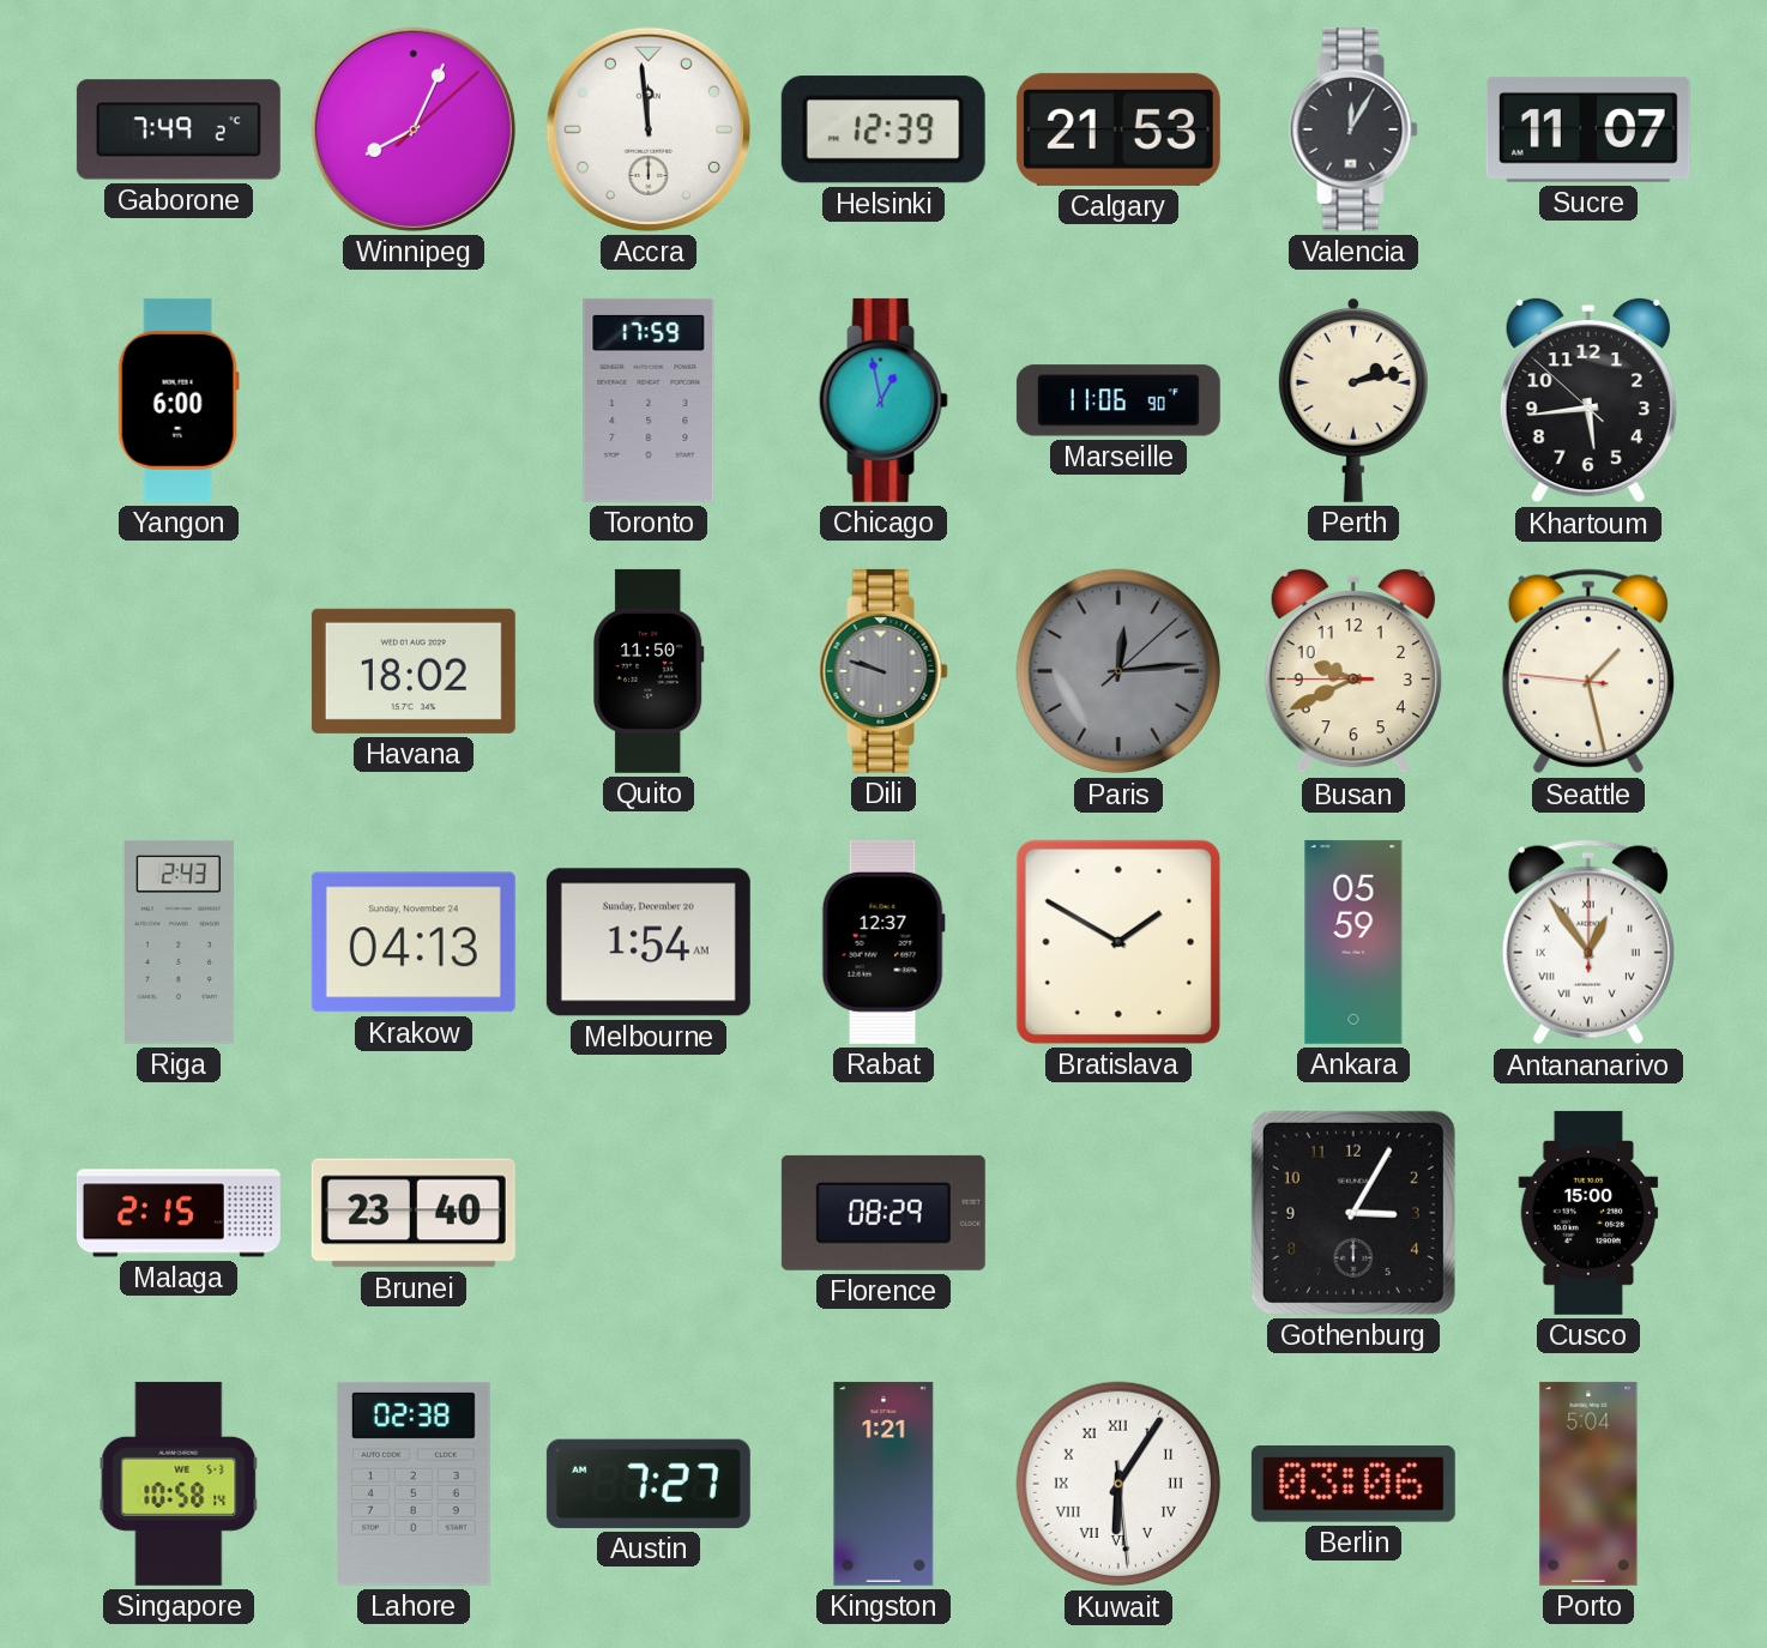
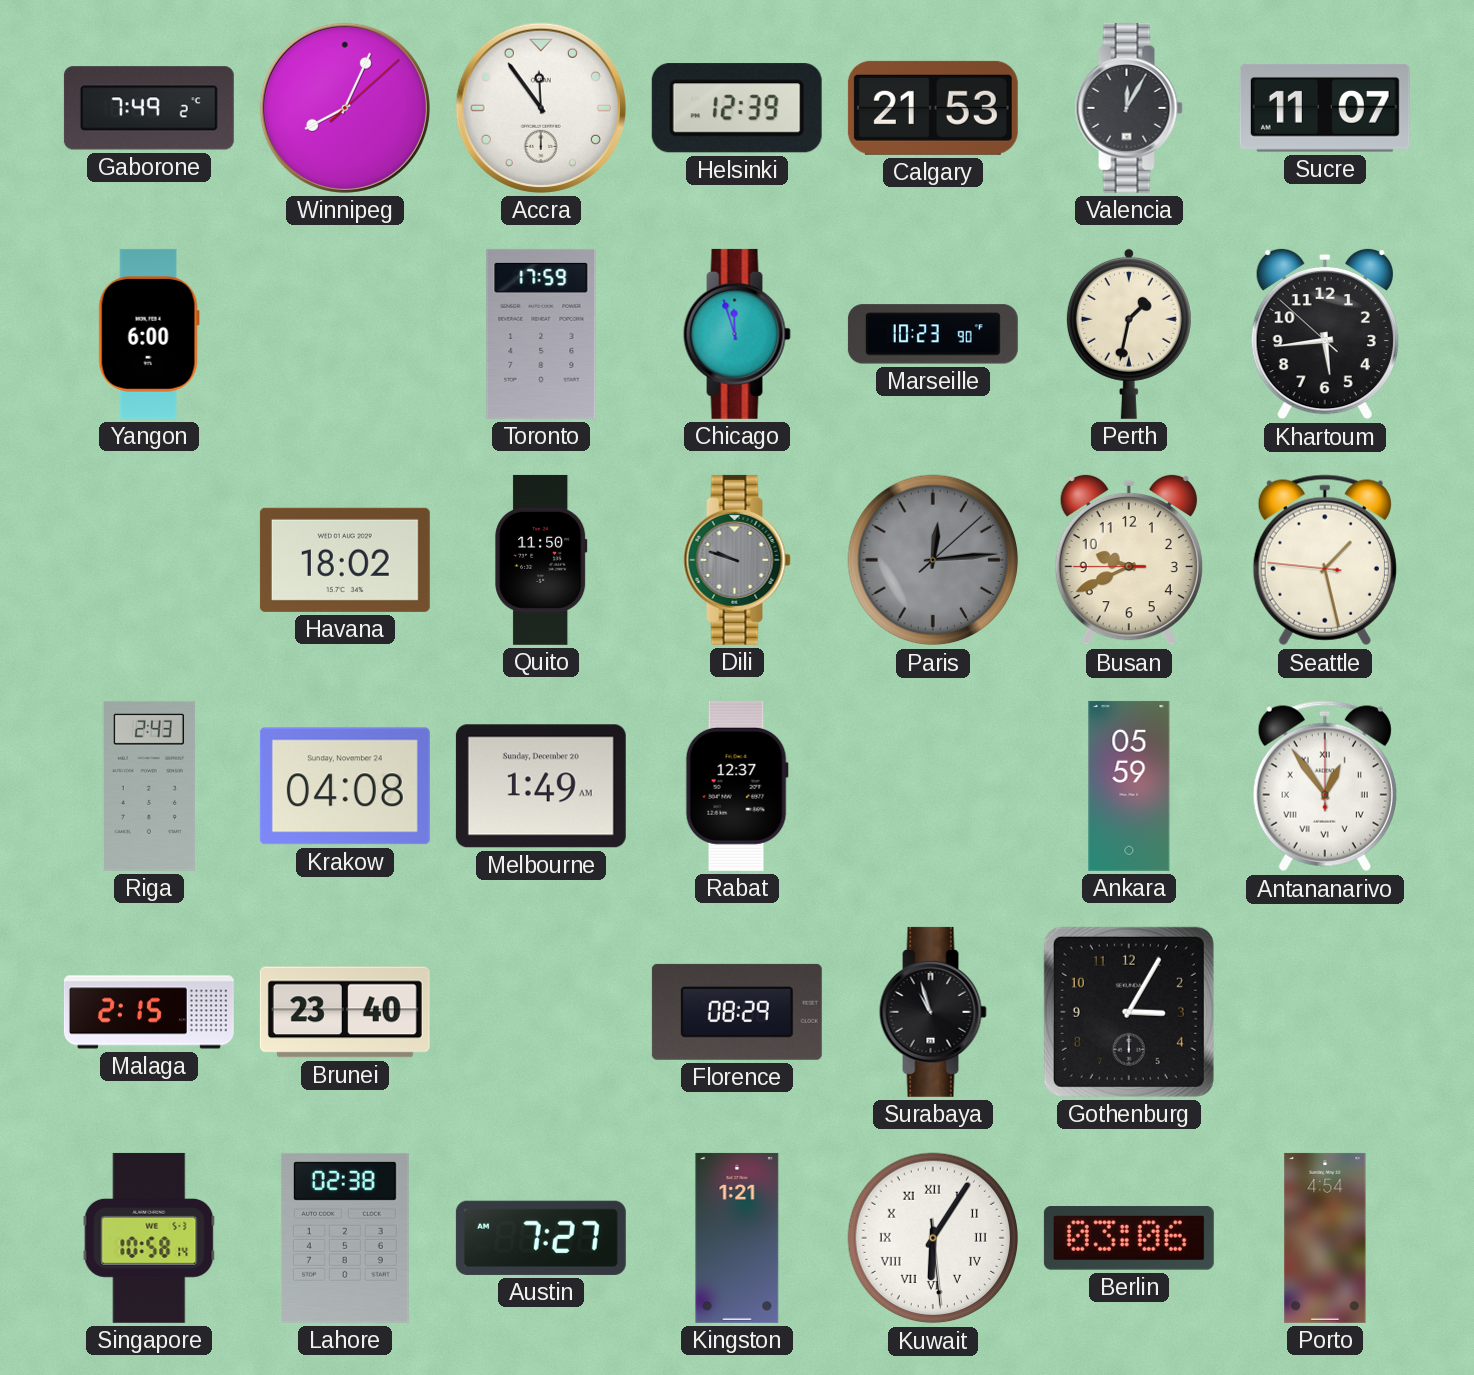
Accra: 11:59 -> 11:54 (541, 108)
Chicago: 12:58 -> 11:57 (737, 334)
Marseille: 11:06 -> 10:23 (933, 334)
Perth: 2:13 -> 1:32 (1129, 334)
Krakow: 04:13 -> 04:08 (345, 786)
Melbourne: 1:54 -> 1:49 (541, 786)
Bratislava: 1:50 -> none (1118, 942)
Surabaya: none -> 10:57 (933, 1012)
Cusco: 15:00 -> none (1588, 1213)
Porto: 5:04 -> 4:54 (1325, 1238)
